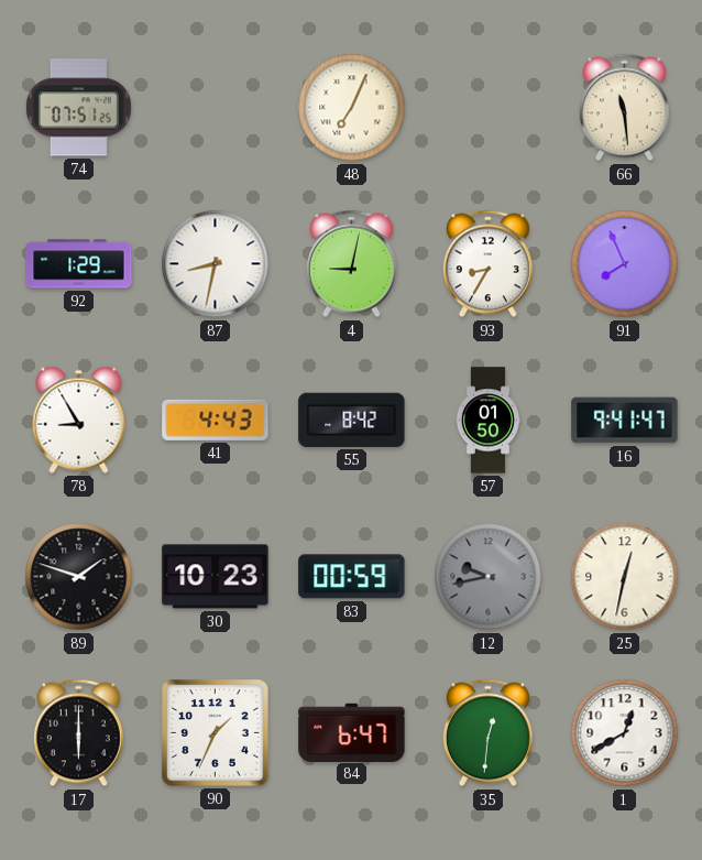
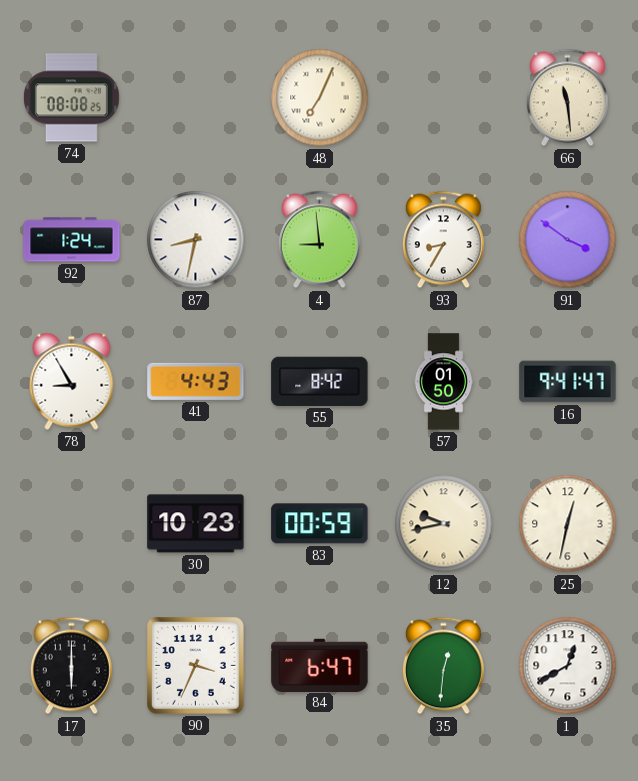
74: 07:51 -> 08:08 (71, 98)
92: 1:29 -> 1:24 (72, 240)
4: 9:02 -> 8:59 (319, 240)
91: 7:56 -> 3:51 (568, 240)
89: 1:48 -> none (79, 577)
12 dial: grey -> cream (444, 524)
90: 1:34 -> 3:34 (196, 666)
